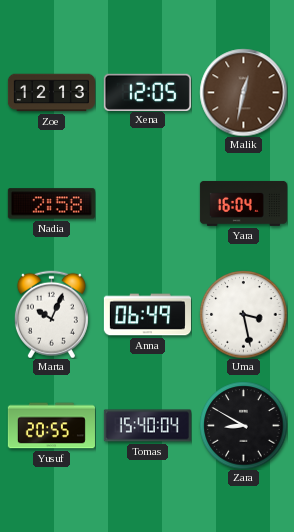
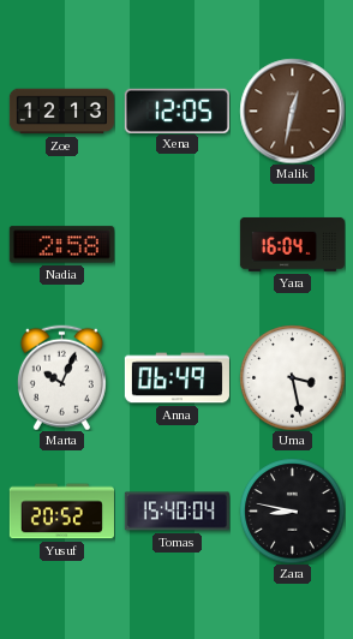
Yusuf: 20:55 -> 20:52 (61, 512)
Zara: 8:50 -> 8:47 (292, 510)
